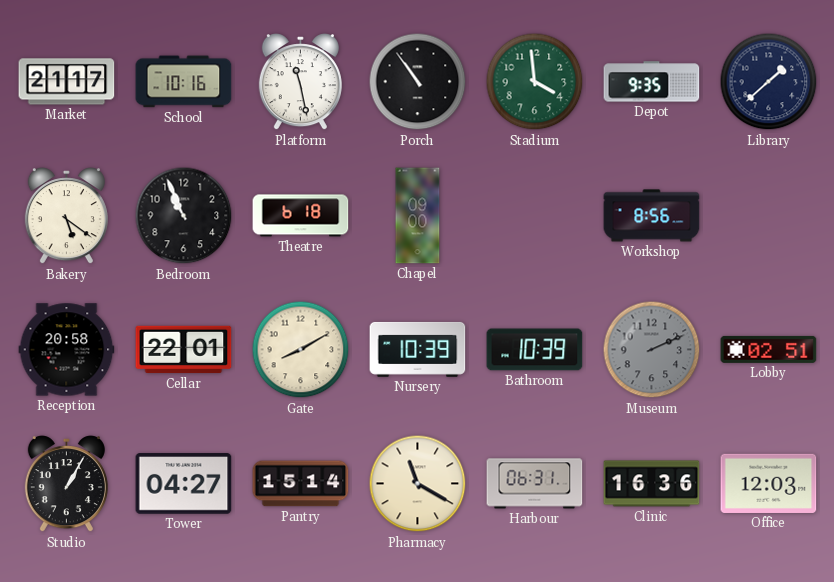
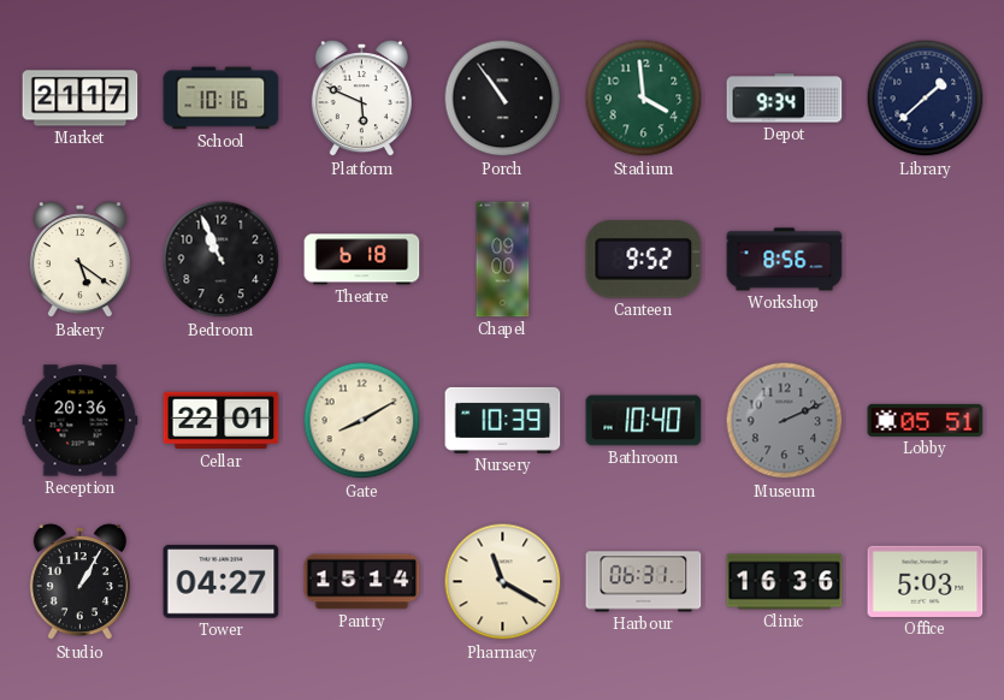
Platform: 11:28 -> 5:49 (361, 99)
Depot: 9:35 -> 9:34 (785, 99)
Canteen: none -> 9:52 (644, 260)
Reception: 20:58 -> 20:36 (81, 421)
Bathroom: 10:39 -> 10:40 (644, 421)
Lobby: 02:51 -> 05:51 (926, 420)
Office: 12:03 -> 5:03 (926, 581)
